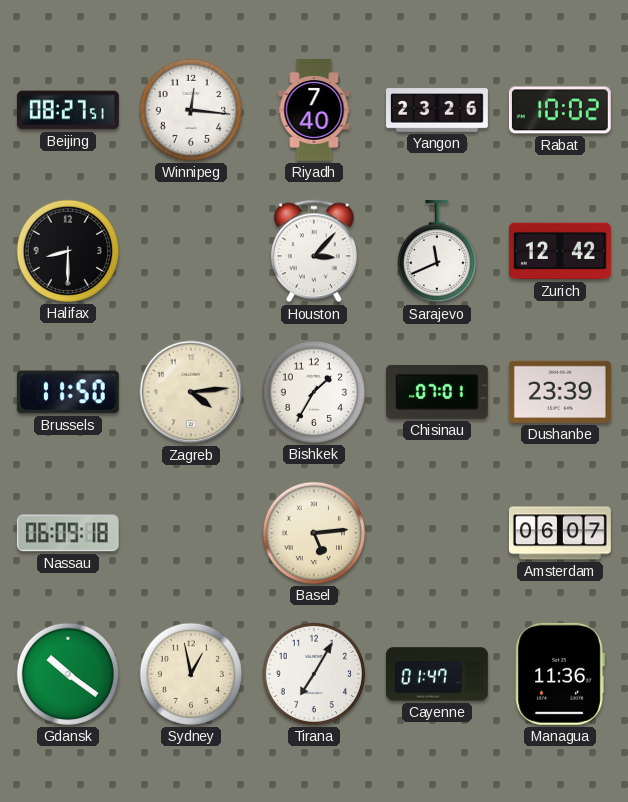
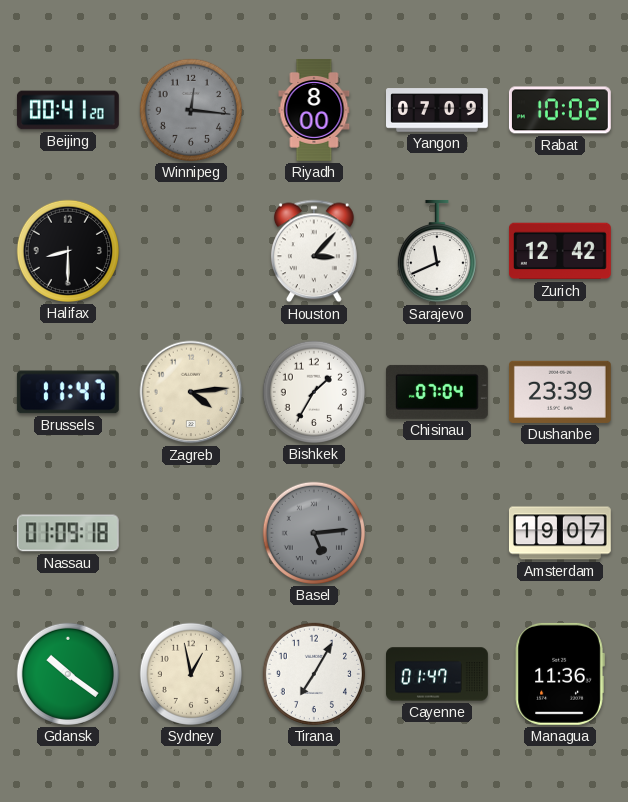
Beijing: 08:27 -> 00:41 (68, 110)
Winnipeg dial: white -> grey (191, 110)
Riyadh: 7:40 -> 8:00 (314, 111)
Yangon: 23:26 -> 07:09 (438, 110)
Brussels: 11:50 -> 11:47 (68, 392)
Chisinau: 07:01 -> 07:04 (437, 392)
Nassau: 06:09 -> 01:09 (68, 533)
Basel dial: cream -> grey (314, 533)
Amsterdam: 06:07 -> 19:07 (560, 533)
